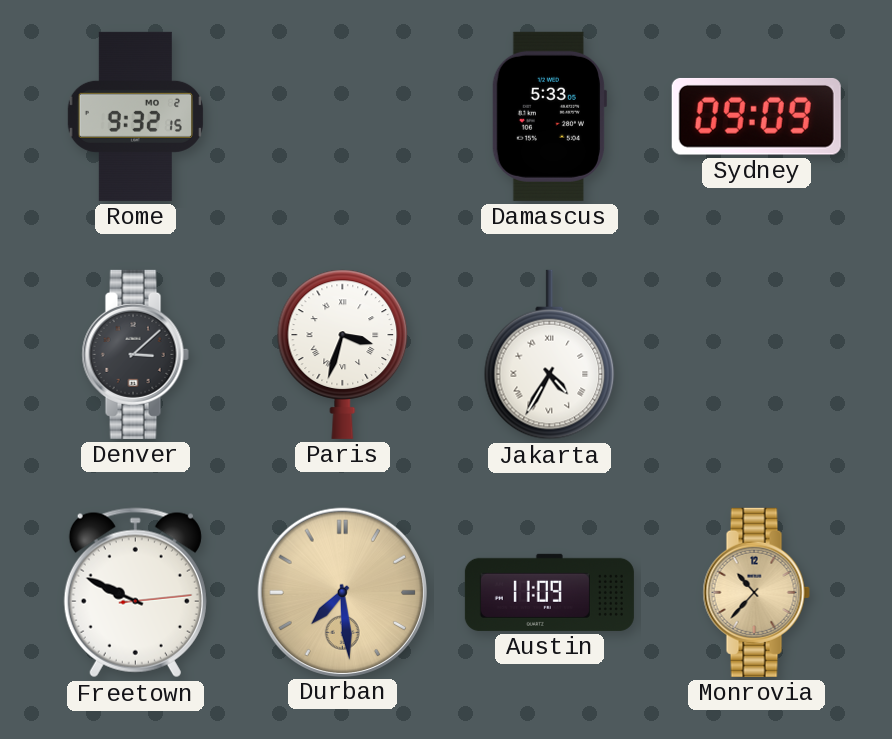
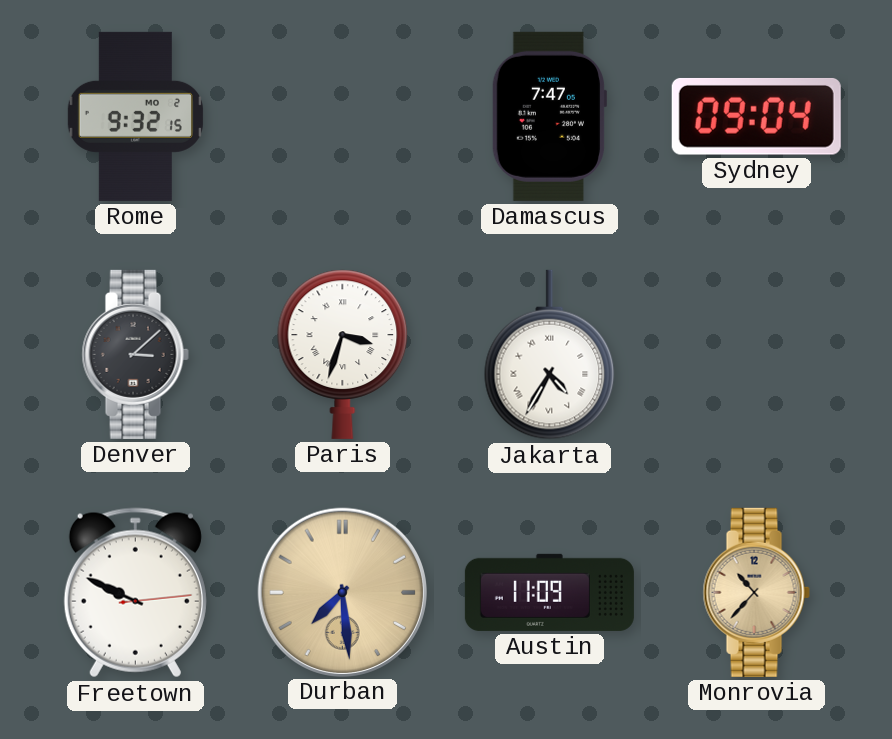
Damascus: 5:33 -> 7:47 (548, 116)
Sydney: 09:09 -> 09:04 (756, 116)
